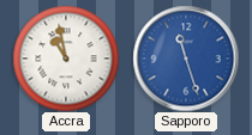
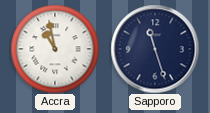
Sapporo dial: blue -> navy (155, 49)
